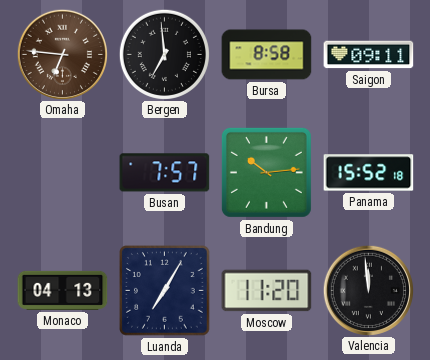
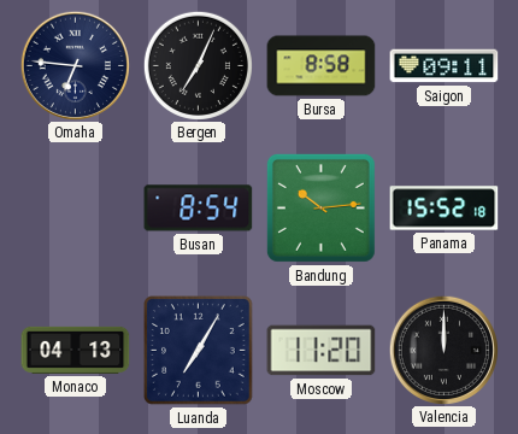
Omaha dial: brown -> navy (75, 65)
Bergen: 6:59 -> 7:04 (198, 65)
Busan: 7:57 -> 8:54 (199, 209)
Valencia: 11:59 -> 12:00 (443, 350)
